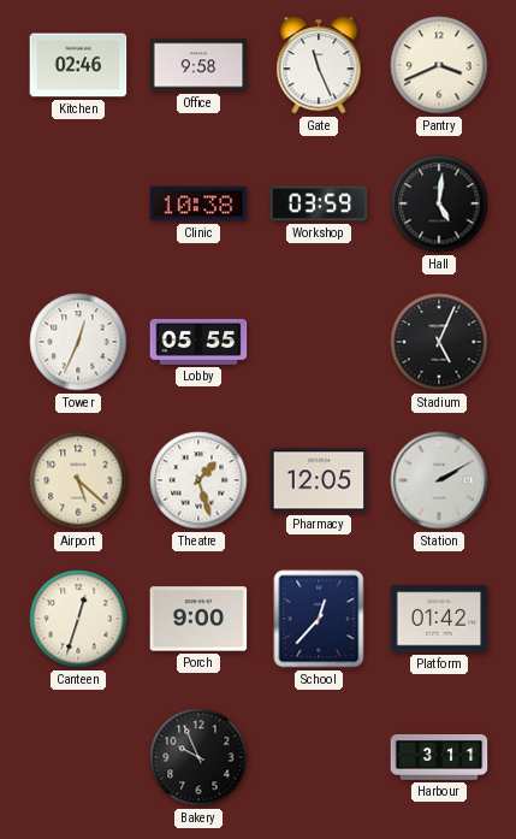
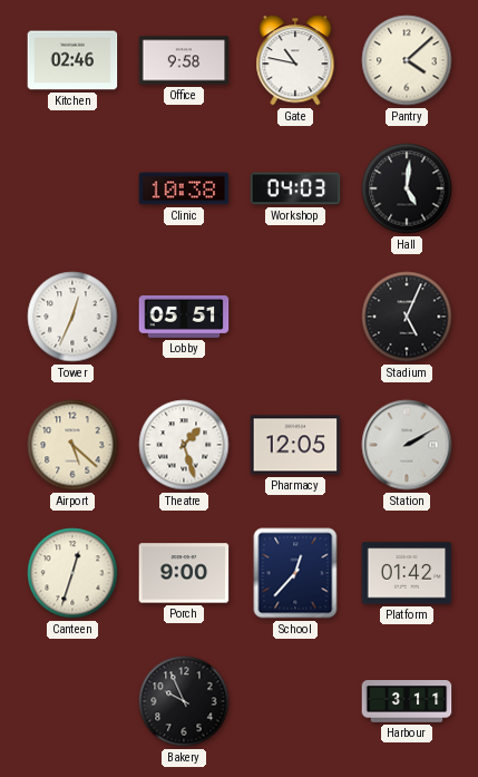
Gate: 11:26 -> 10:47 (295, 60)
Pantry: 3:41 -> 4:08 (407, 60)
Workshop: 03:59 -> 04:03 (295, 188)
Lobby: 05:55 -> 05:51 (184, 317)
